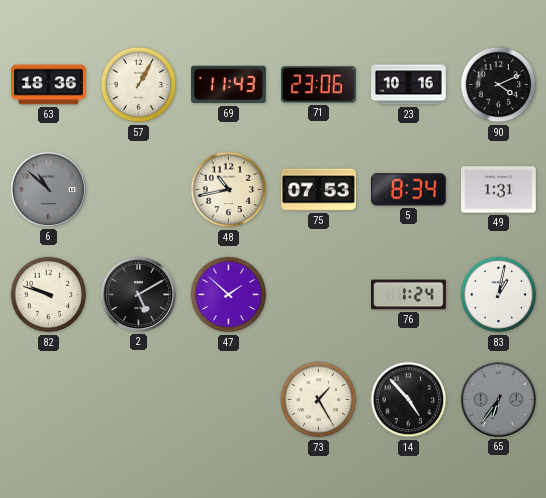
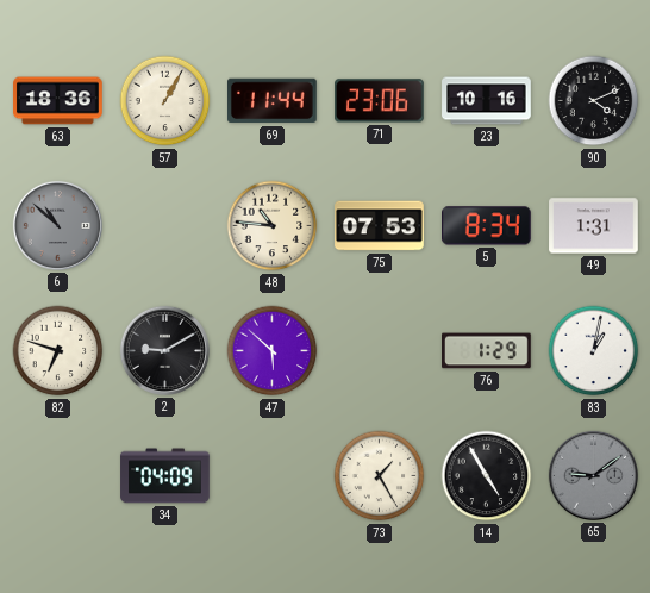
69: 11:43 -> 11:44 (273, 101)
48: 10:43 -> 10:46 (273, 226)
82: 9:48 -> 6:48 (58, 351)
2: 5:10 -> 9:10 (164, 350)
47: 1:52 -> 5:52 (273, 351)
76: 1:24 -> 1:29 (487, 351)
34: none -> 04:09 (165, 476)
14: 4:53 -> 4:55 (487, 476)
65: 6:36 -> 9:09 (593, 475)
